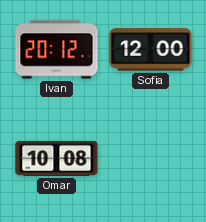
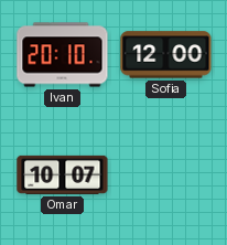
Ivan: 20:12 -> 20:10 (63, 55)
Omar: 10:08 -> 10:07 (63, 174)
